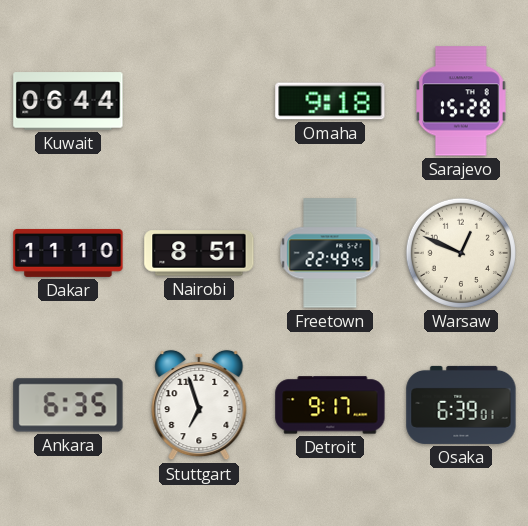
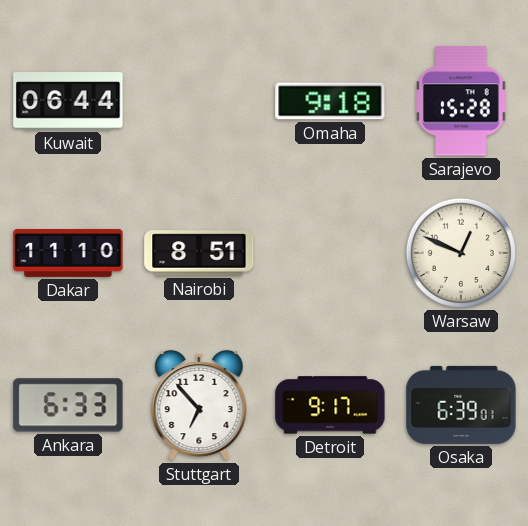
Freetown: 22:49 -> none (330, 253)
Ankara: 6:35 -> 6:33 (68, 405)
Stuttgart: 6:57 -> 6:53 (199, 405)
